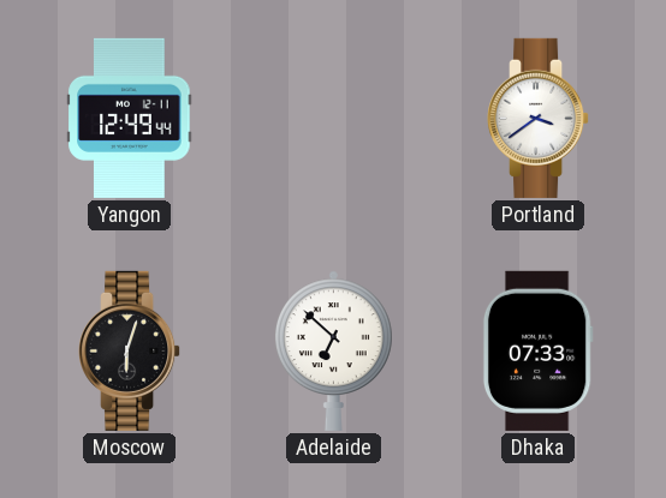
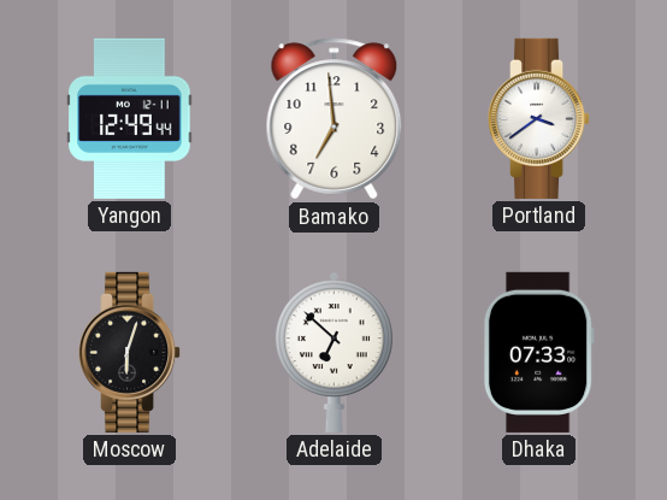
Bamako: none -> 6:59 (335, 119)
